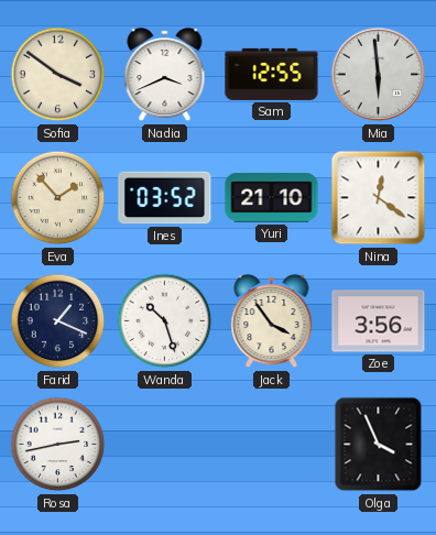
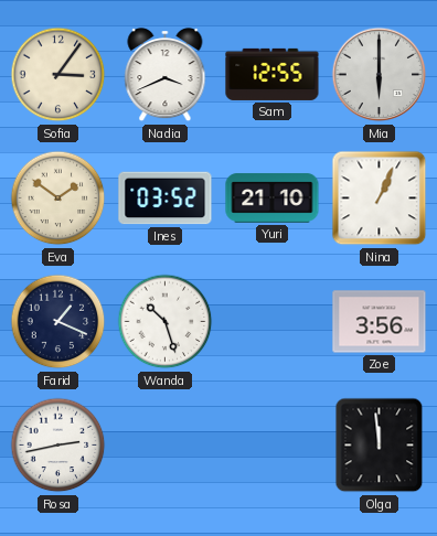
Sofia: 3:51 -> 3:06 (58, 75)
Mia: 5:59 -> 6:00 (380, 75)
Eva: 1:53 -> 1:51 (58, 199)
Nina: 12:21 -> 1:04 (380, 199)
Jack: 3:54 -> none (272, 321)
Olga: 3:56 -> 11:59 (380, 446)
